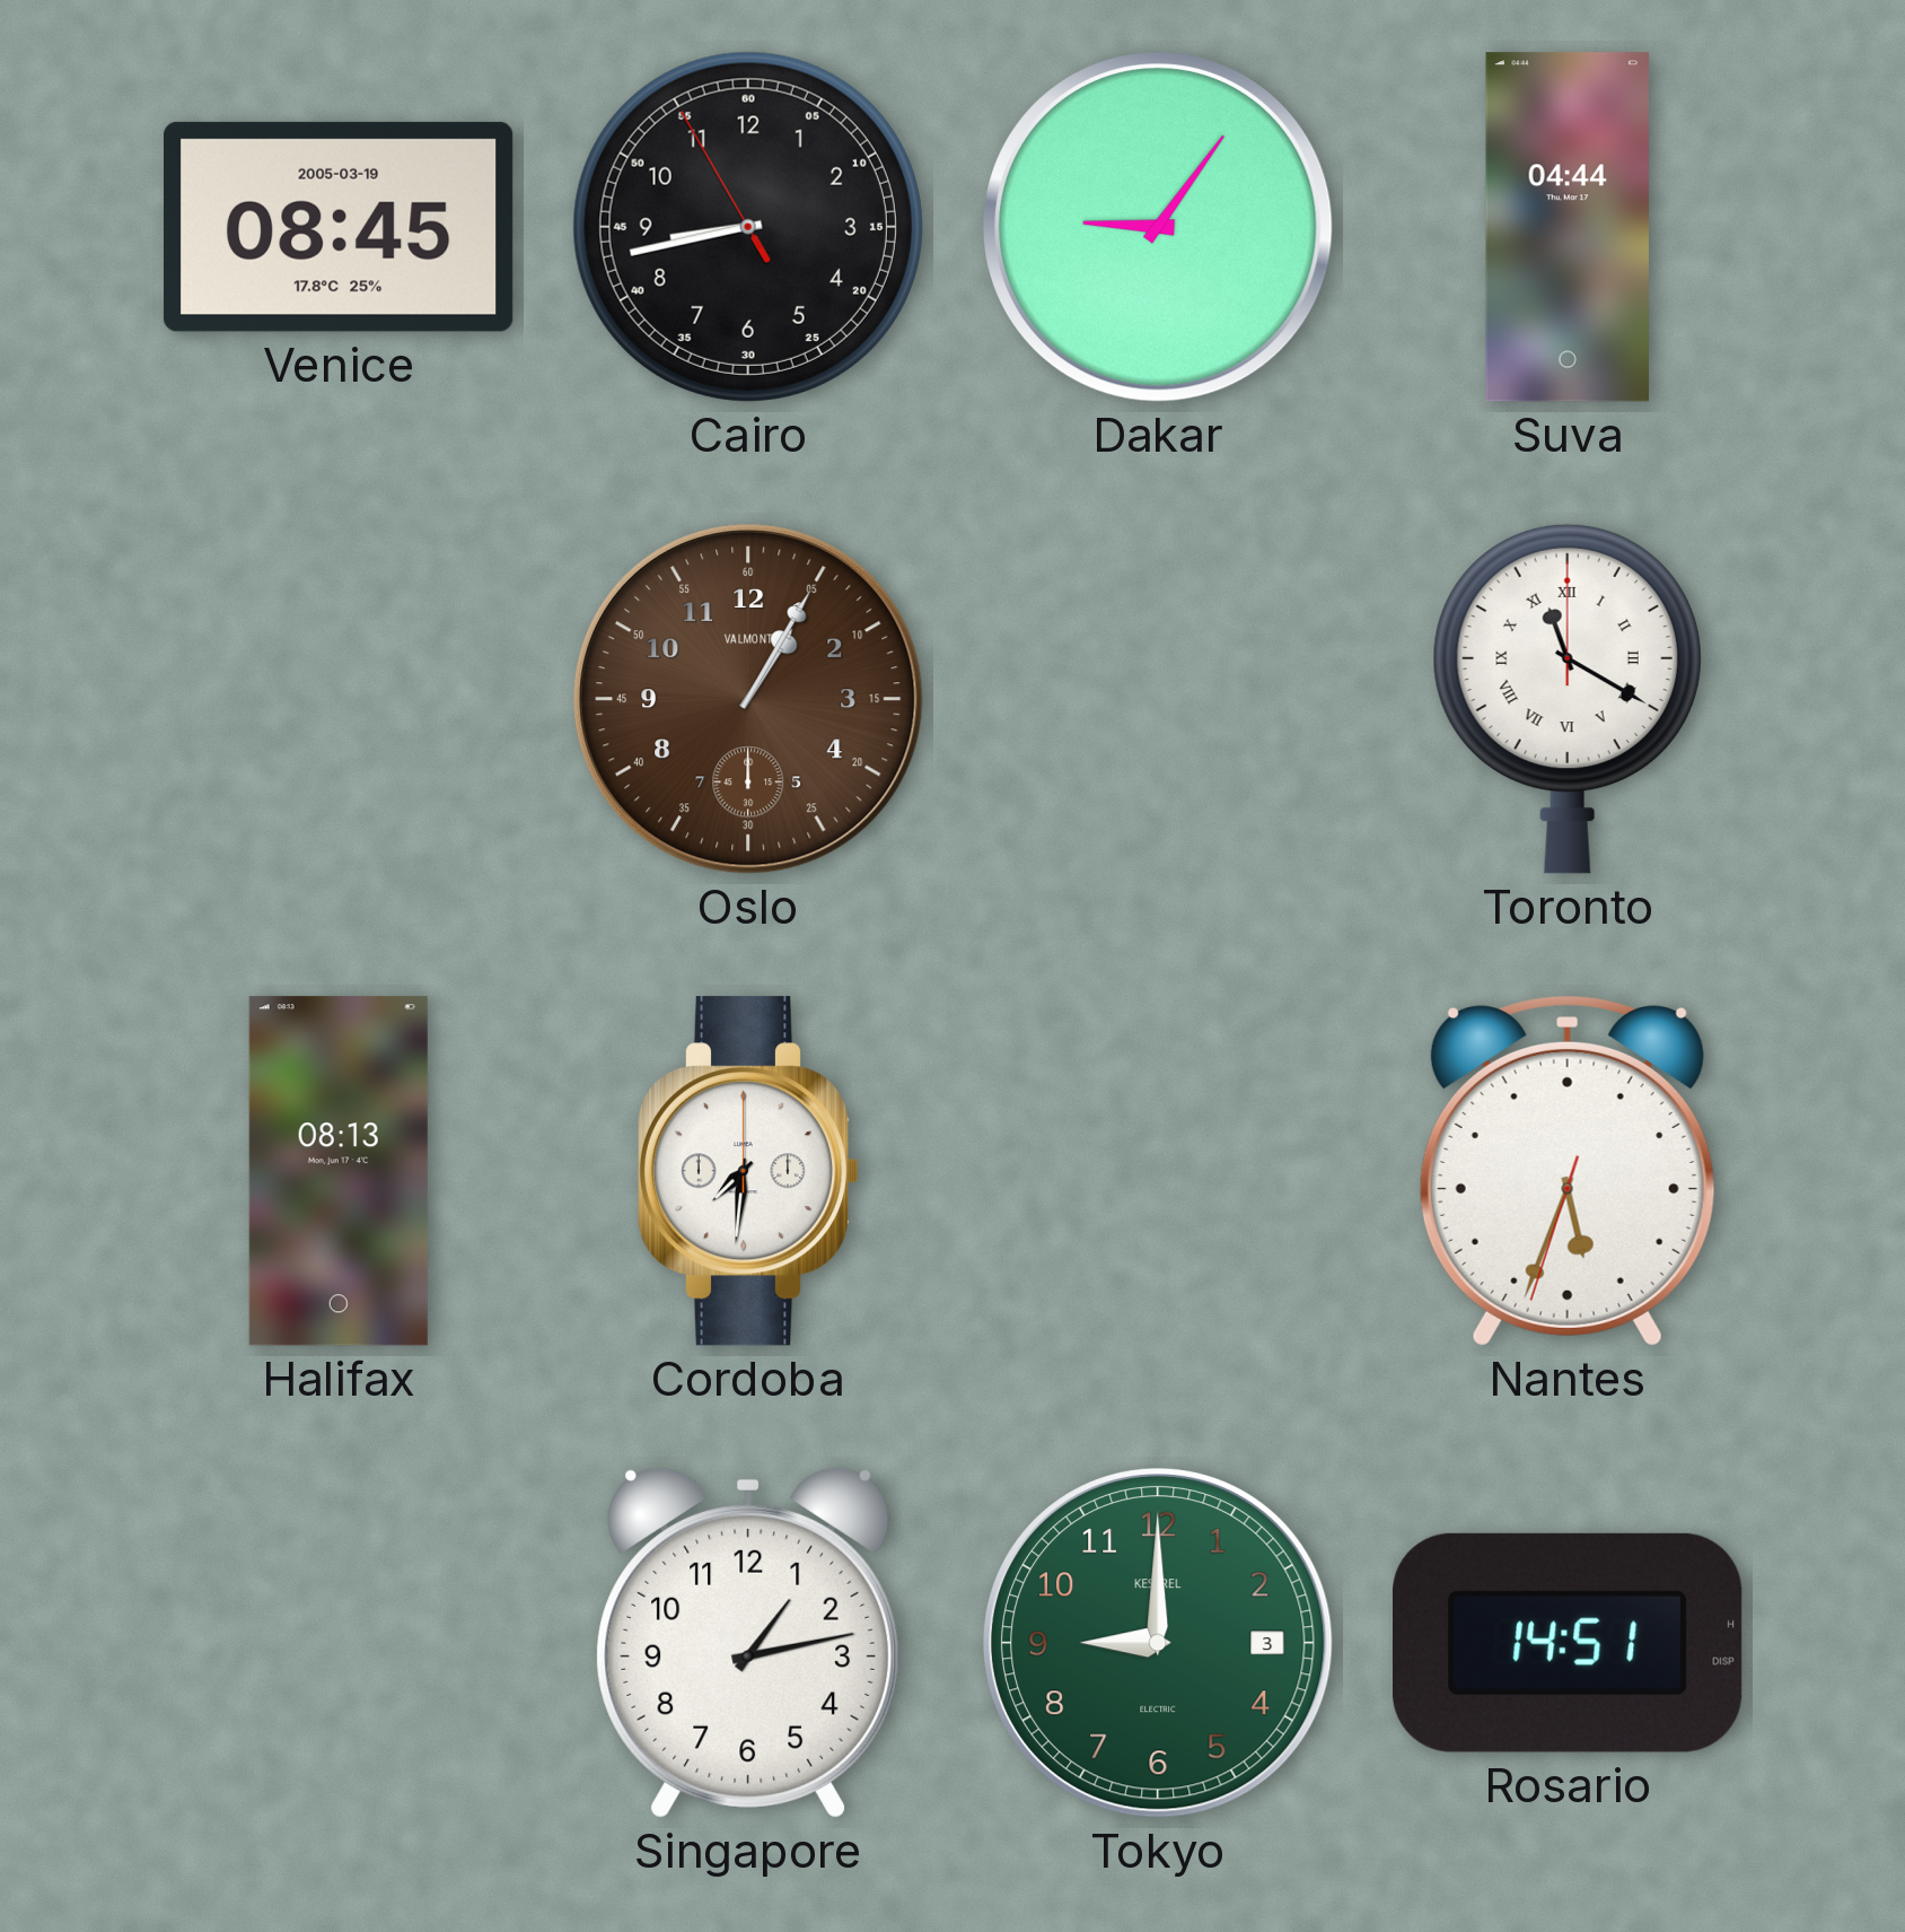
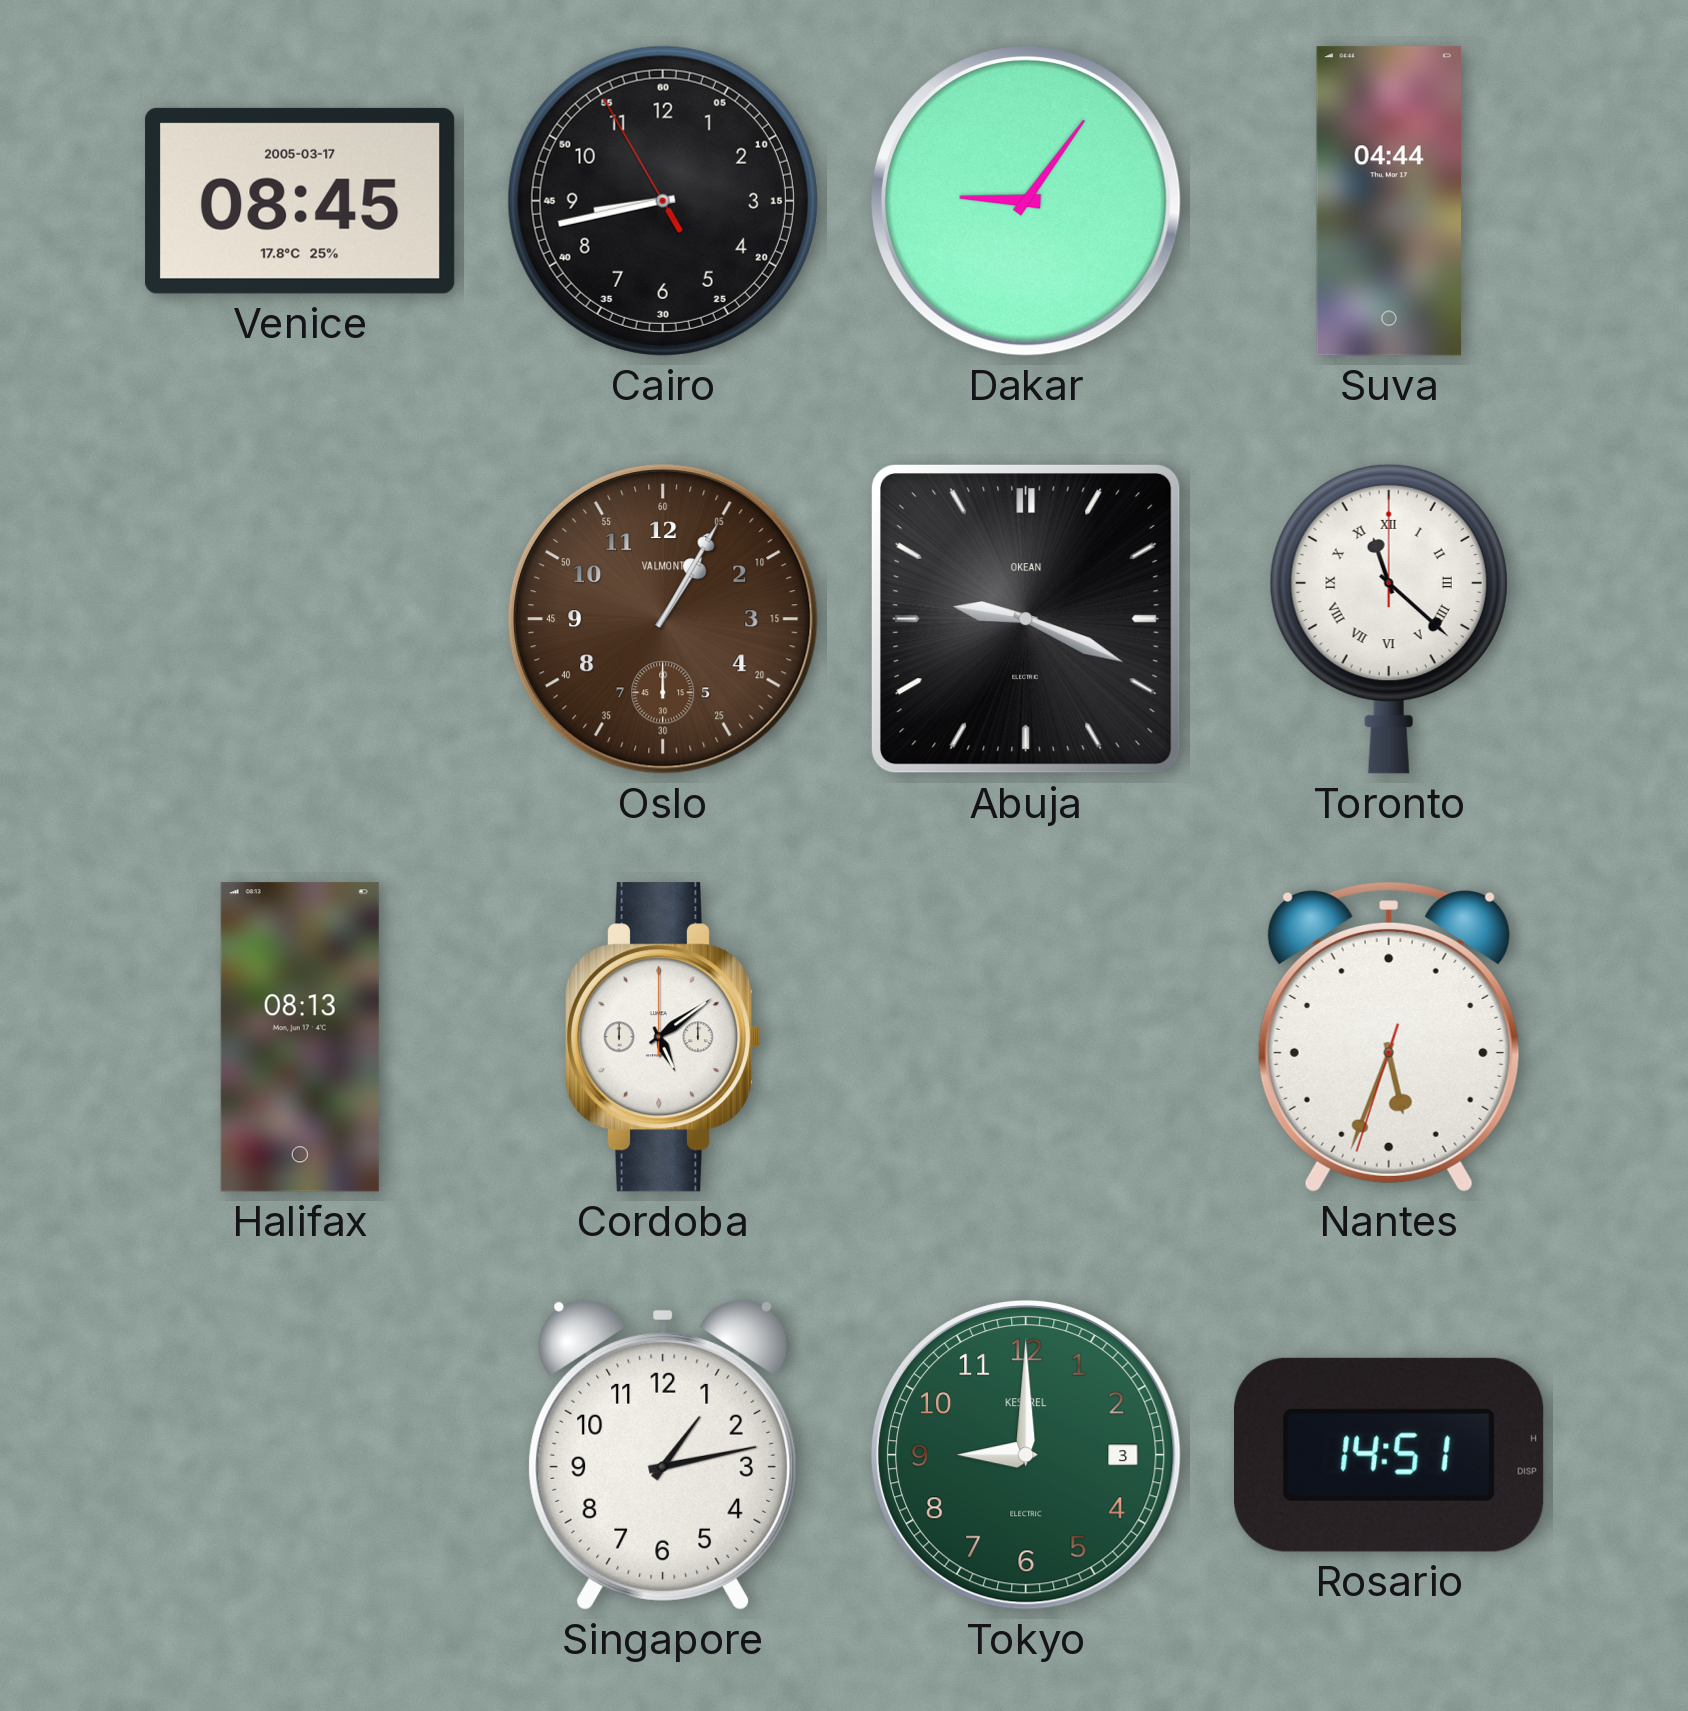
Venice date: 2005-03-19 -> 2005-03-17 (300, 201)
Abuja: none -> 9:19 (1026, 619)
Toronto: 11:20 -> 11:22 (1389, 619)
Cordoba: 7:31 -> 5:09 (663, 1037)
